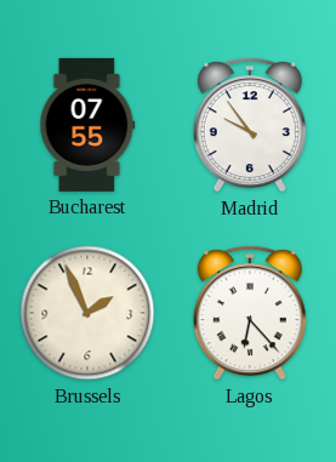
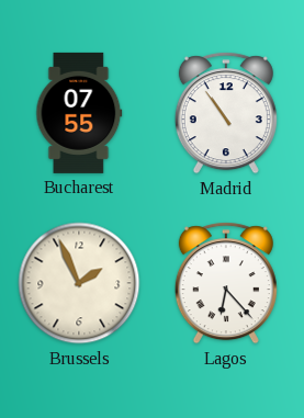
Madrid: 9:54 -> 10:54 (226, 113)
